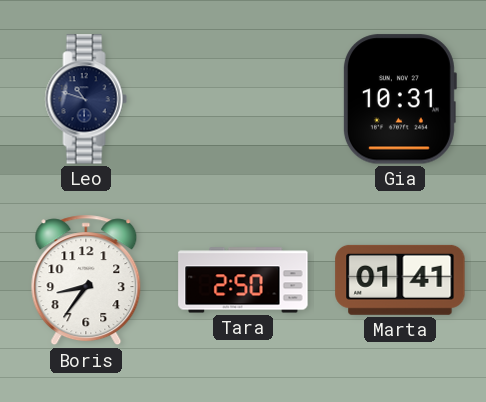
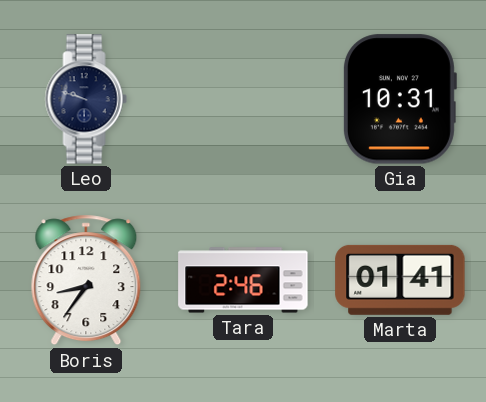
Leo: 10:48 -> 9:48 (86, 99)
Tara: 2:50 -> 2:46 (243, 280)
